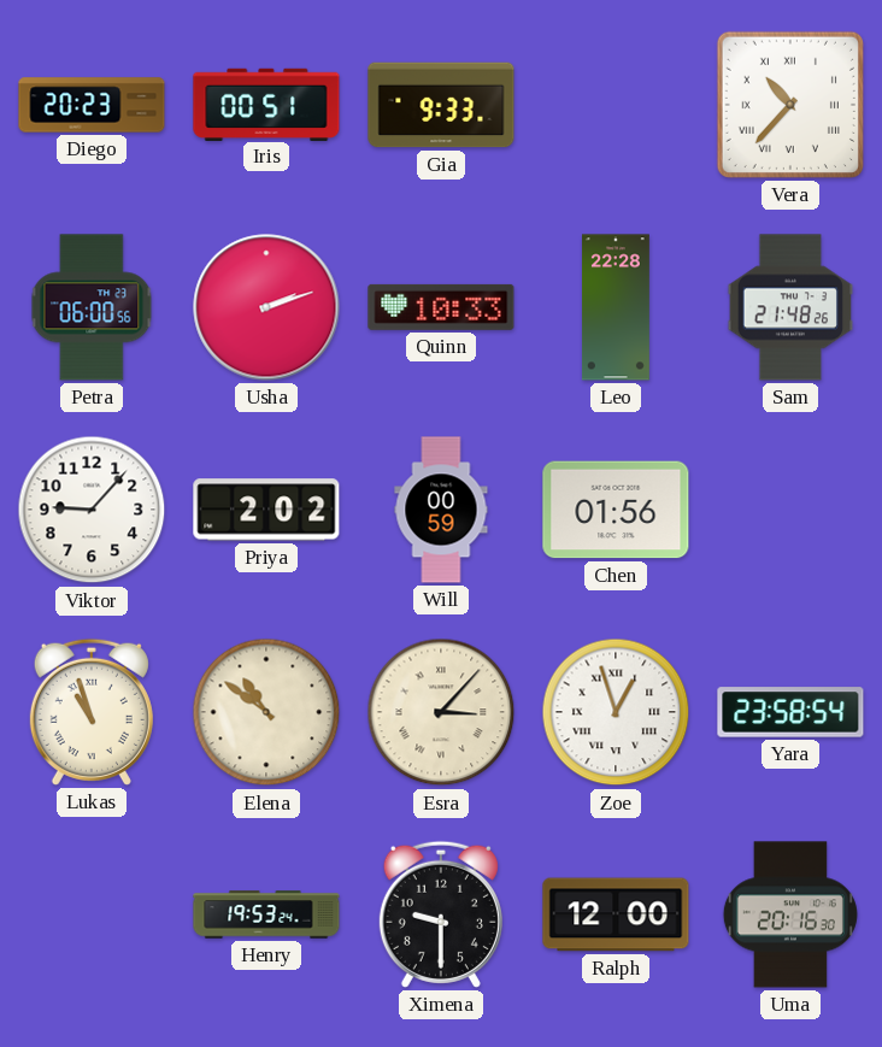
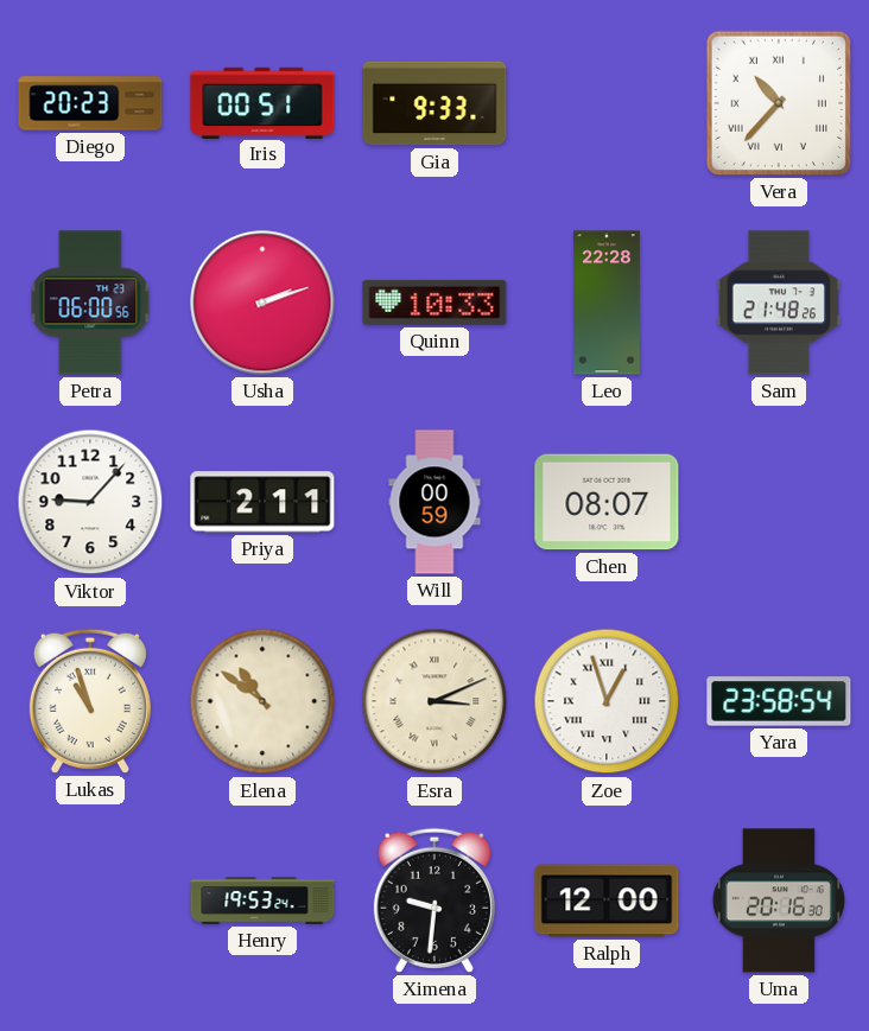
Priya: 2:02 -> 2:11 (262, 502)
Chen: 01:56 -> 08:07 (607, 502)
Esra: 3:07 -> 3:11 (434, 701)
Ximena: 9:30 -> 9:31 (434, 900)
